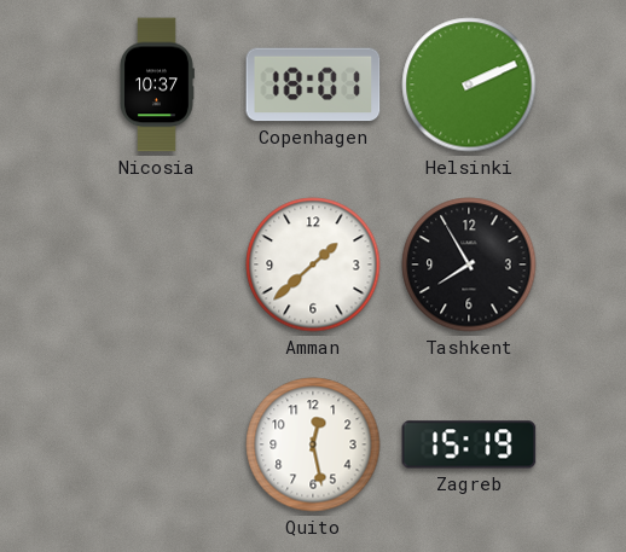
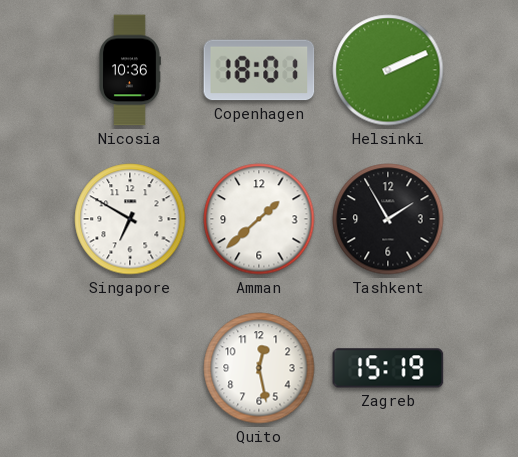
Nicosia: 10:37 -> 10:36 (130, 70)
Singapore: none -> 6:50 (130, 219)
Tashkent: 7:55 -> 1:55 (388, 219)
